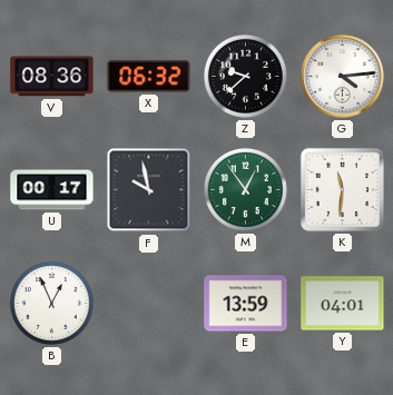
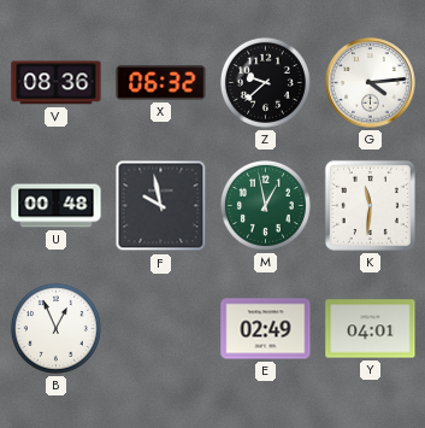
U: 00:17 -> 00:48 (57, 206)
M: 12:54 -> 12:58 (265, 205)
E: 13:59 -> 02:49 (266, 329)
